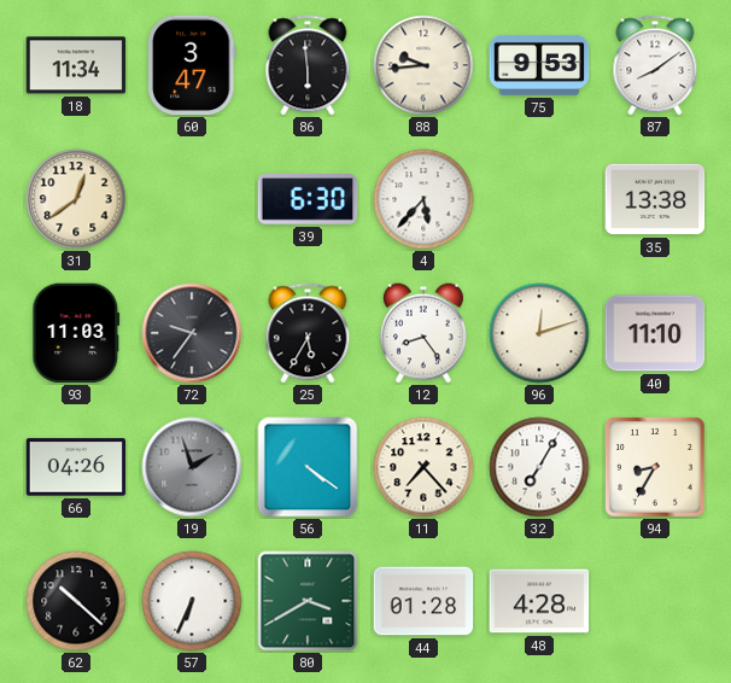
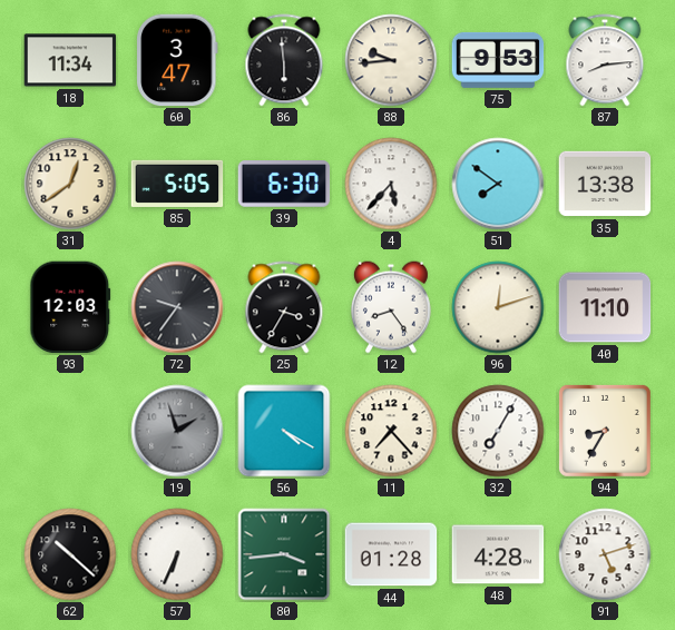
87: 8:09 -> 8:14 (605, 60)
85: none -> 5:05 (177, 184)
51: none -> 7:51 (498, 184)
93: 11:03 -> 12:03 (70, 307)
25: 5:35 -> 3:35 (284, 307)
66: 04:26 -> none (76, 467)
56: 4:21 -> 4:20 (284, 431)
80: 3:40 -> 3:44 (284, 554)
91: none -> 5:12 (605, 554)
